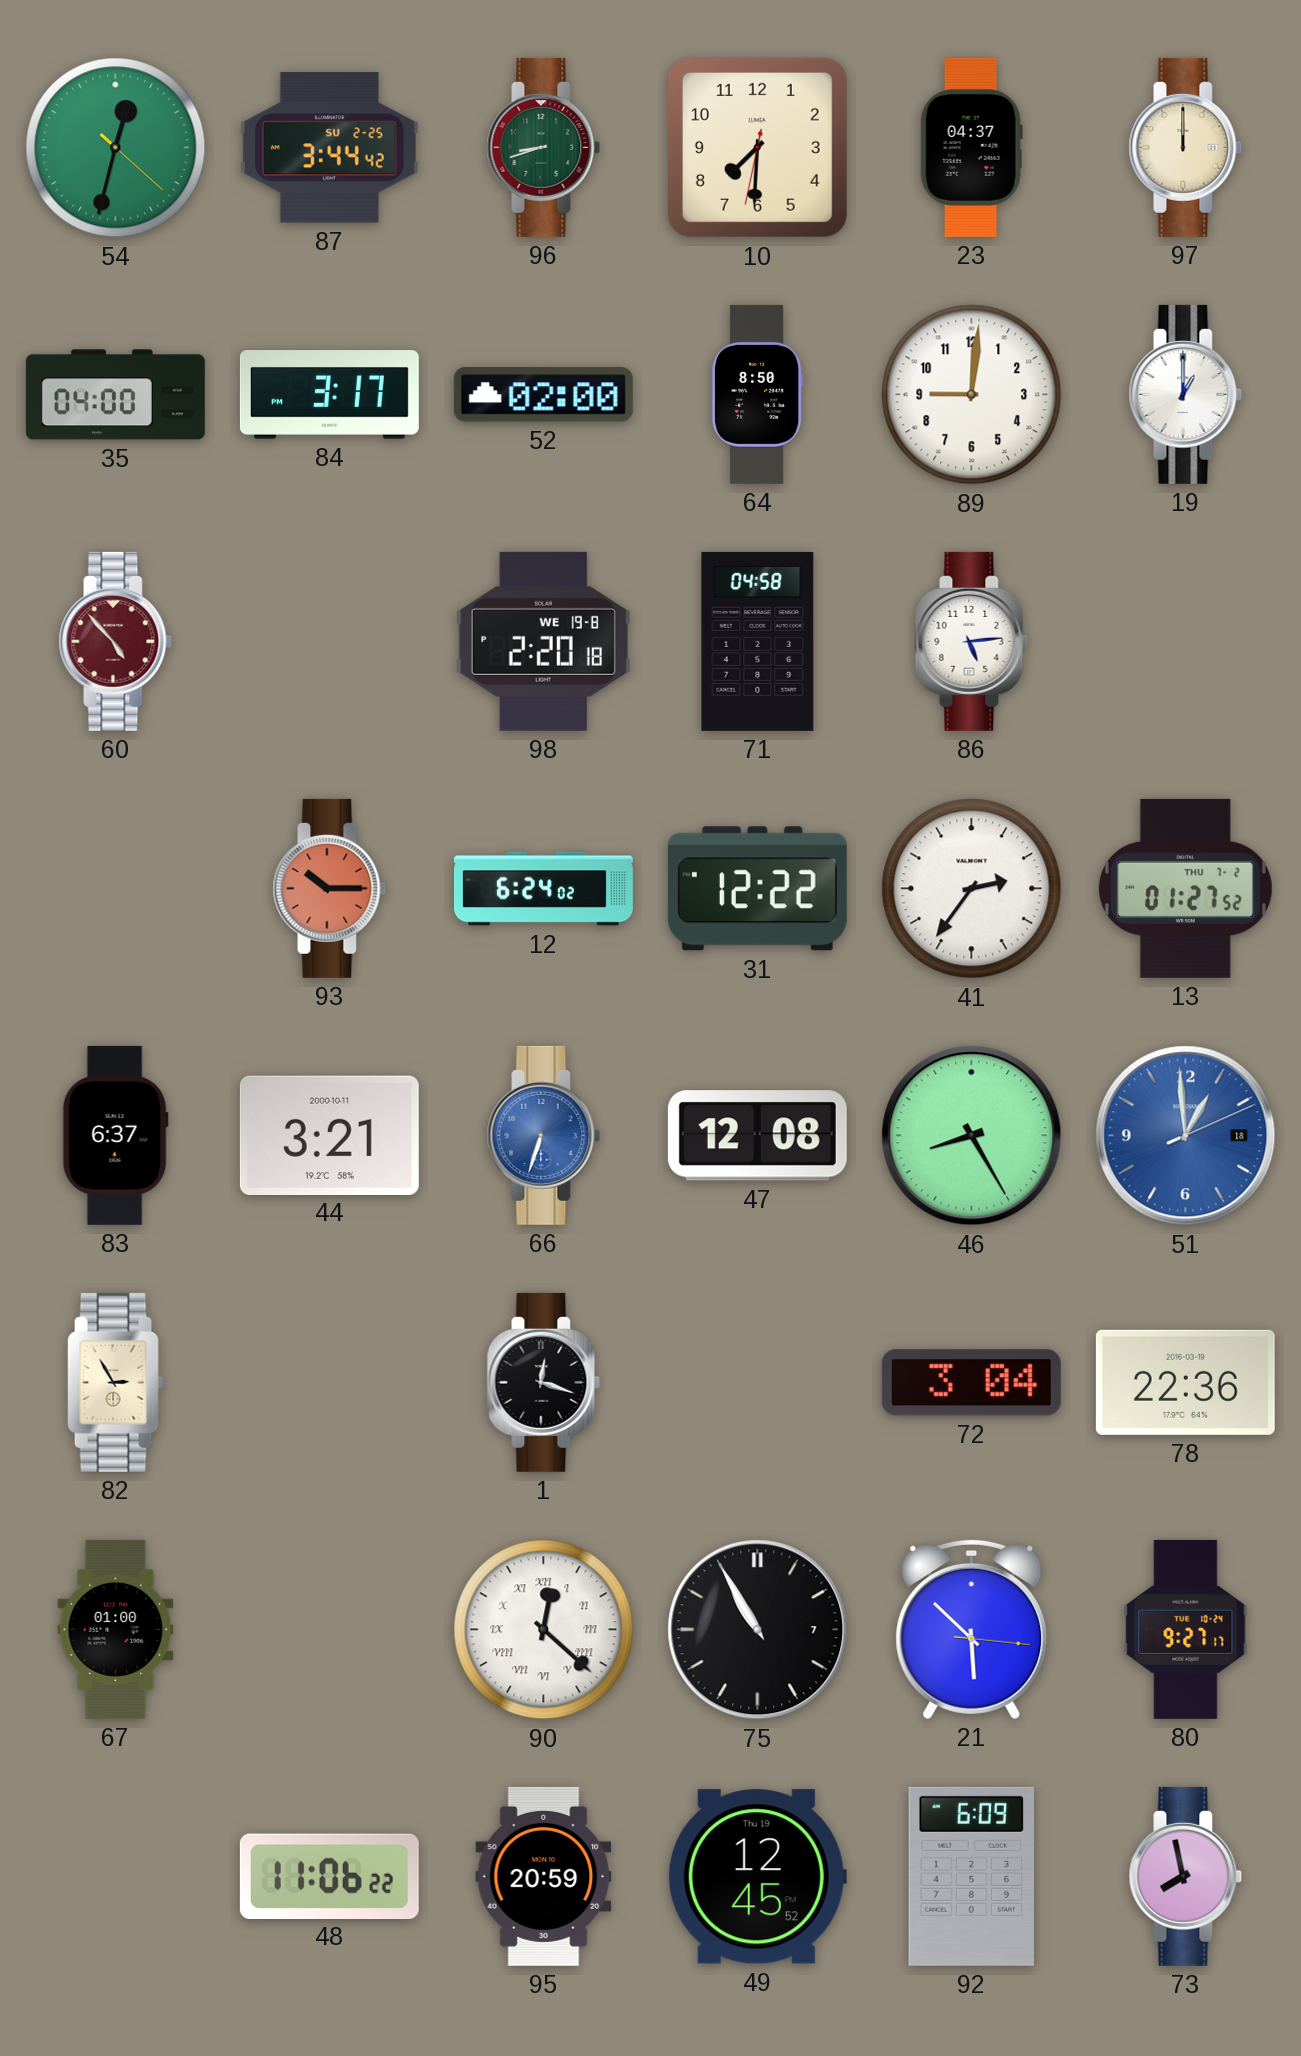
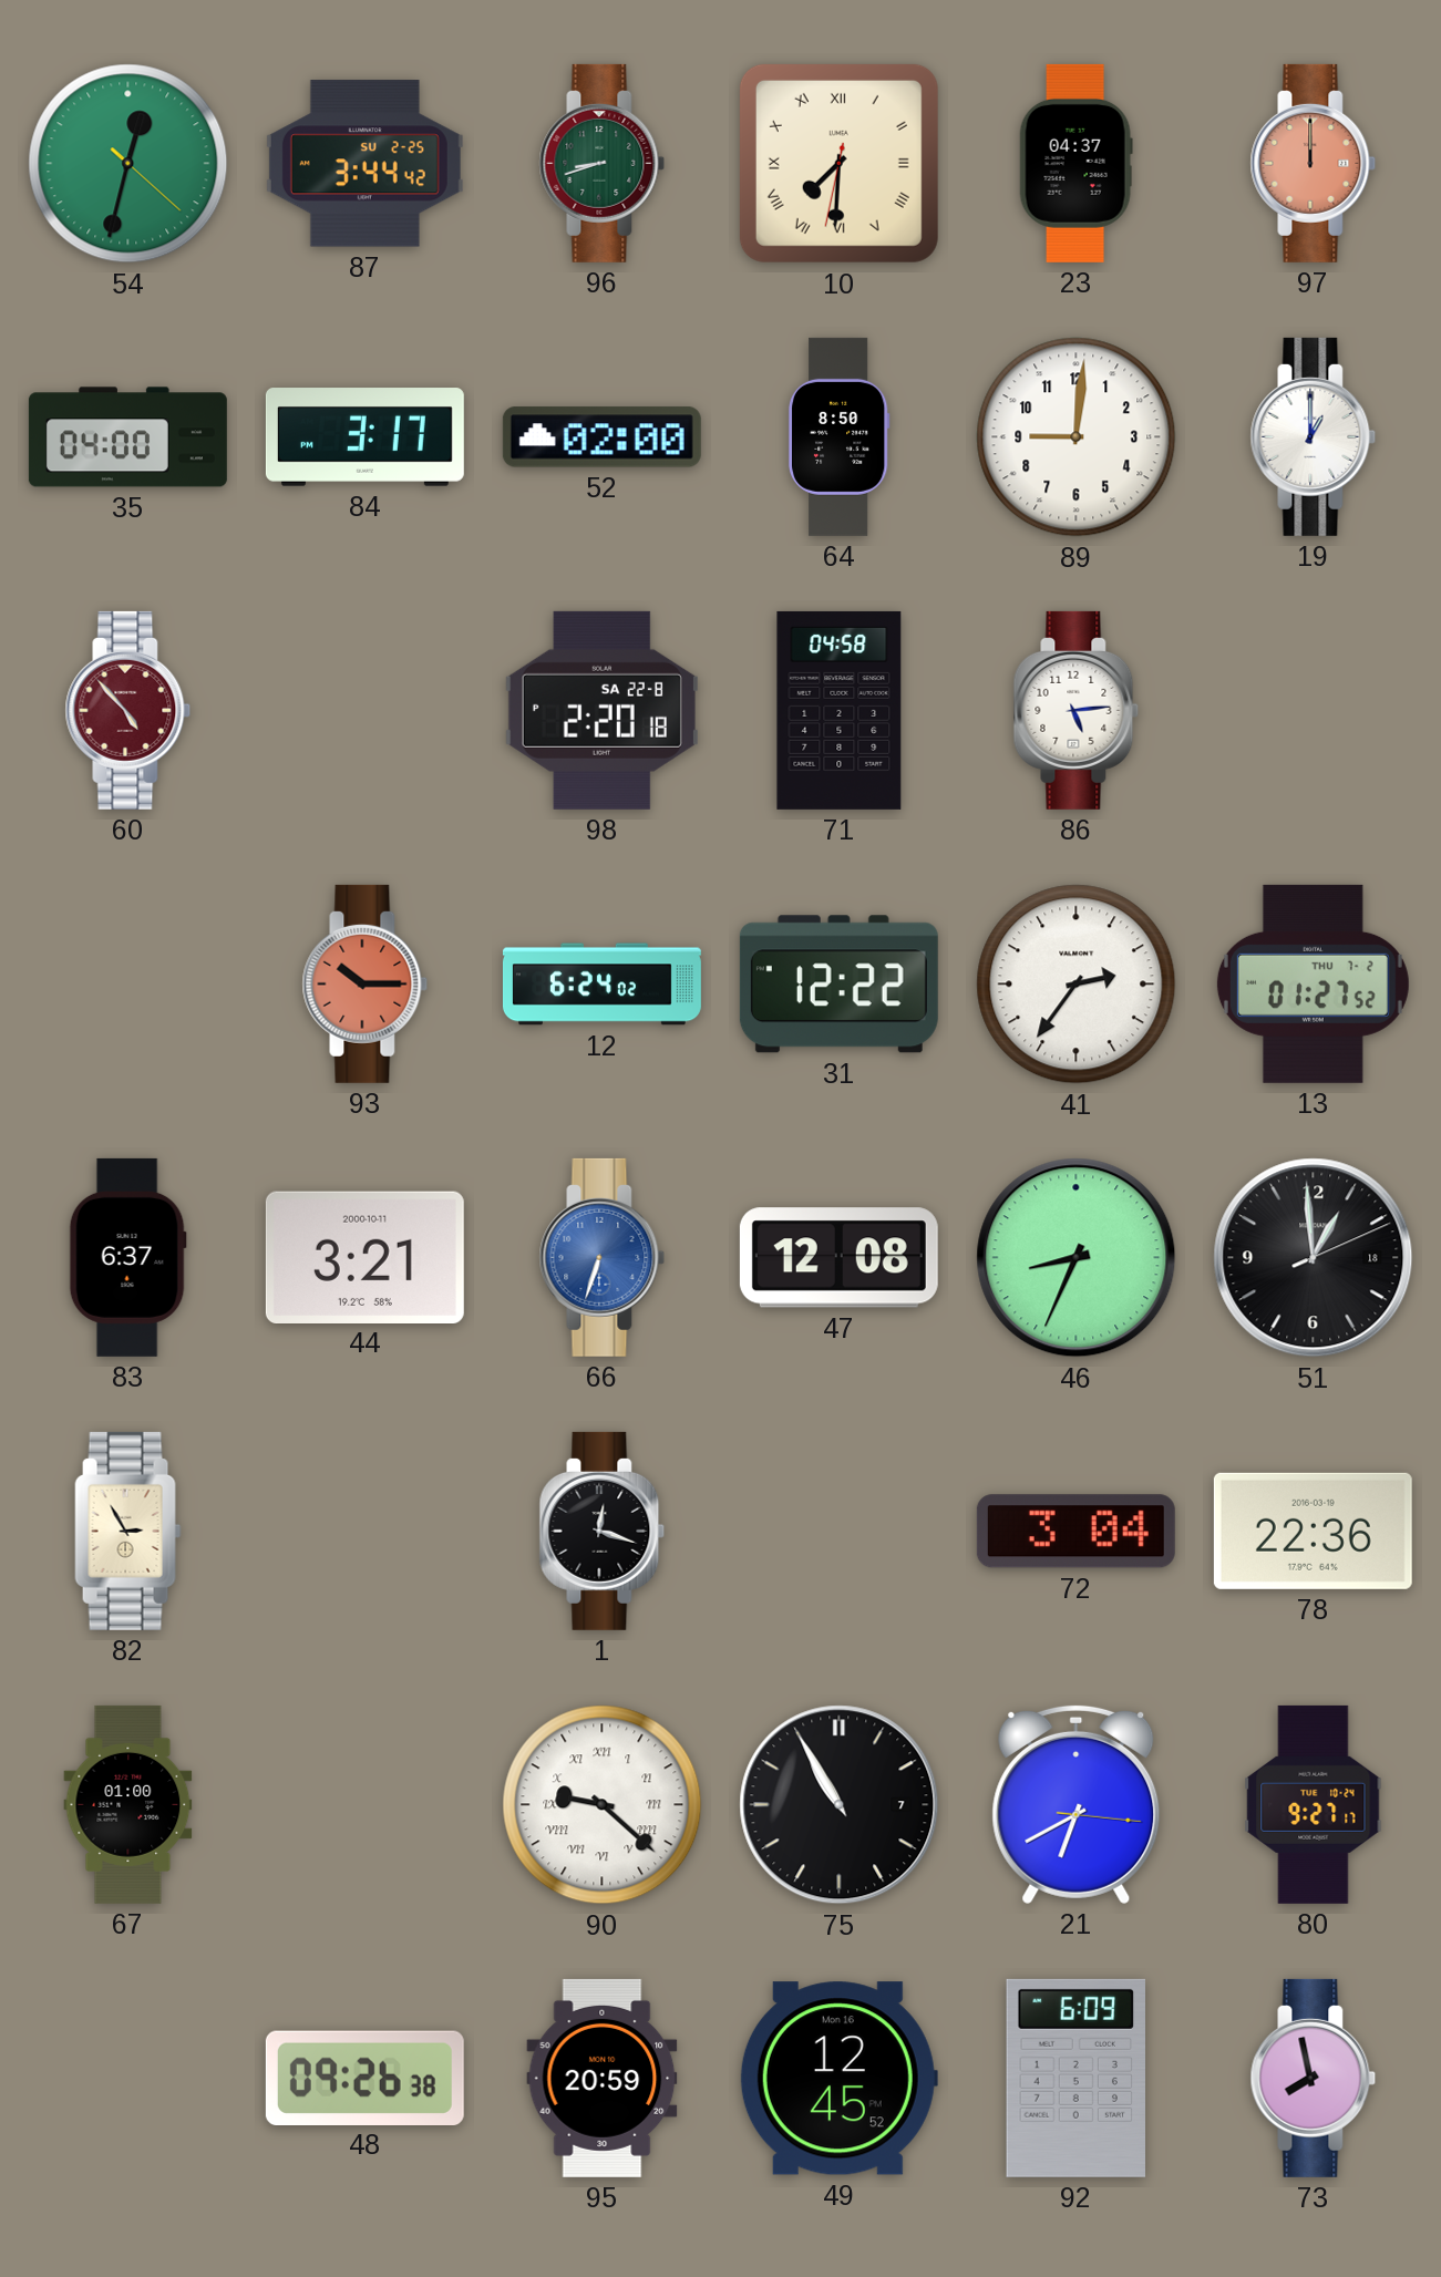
10 numerals: Arabic -> Roman (838, 163)
97 dial: cream -> salmon (1314, 163)
98 date: WE 19-8 -> SA 22-8 (601, 710)
46: 8:25 -> 8:34 (1077, 1258)
51 dial: blue -> black (1314, 1258)
90: 12:22 -> 9:22 (603, 1805)
21: 5:52 -> 6:40 (1077, 1804)
48: 11:06 -> 09:26 (364, 2078)
49 date: Thu 19 -> Mon 16 (838, 2079)
